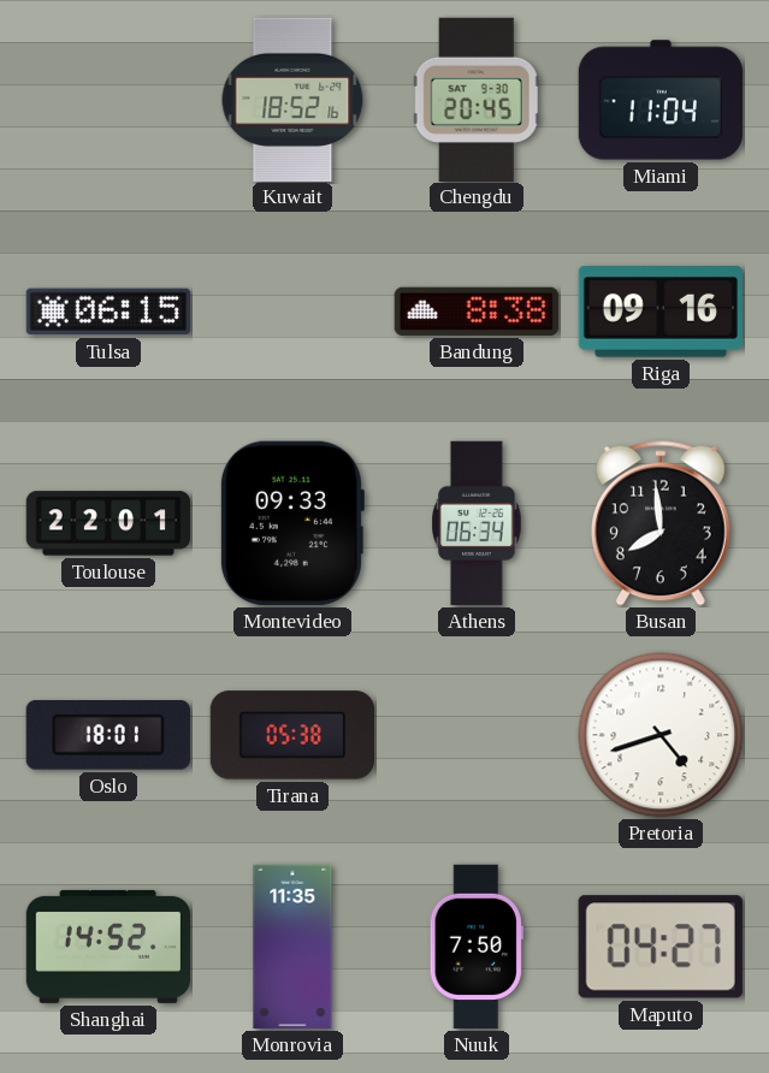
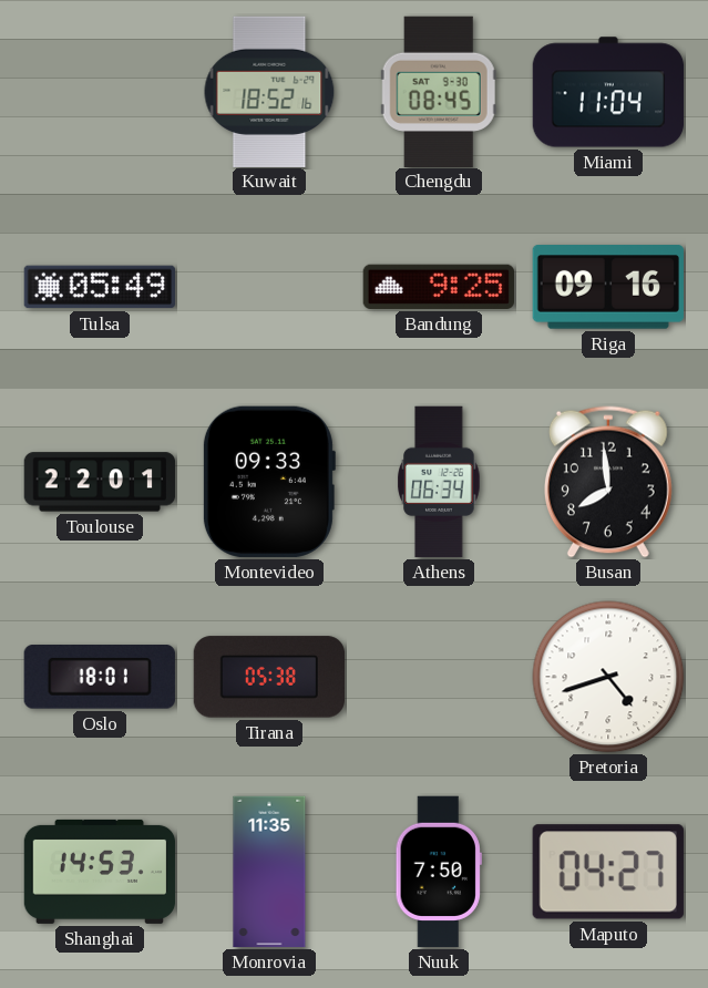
Chengdu: 20:45 -> 08:45 (439, 91)
Tulsa: 06:15 -> 05:49 (99, 287)
Bandung: 8:38 -> 9:25 (438, 287)
Shanghai: 14:52 -> 14:53 (100, 872)
